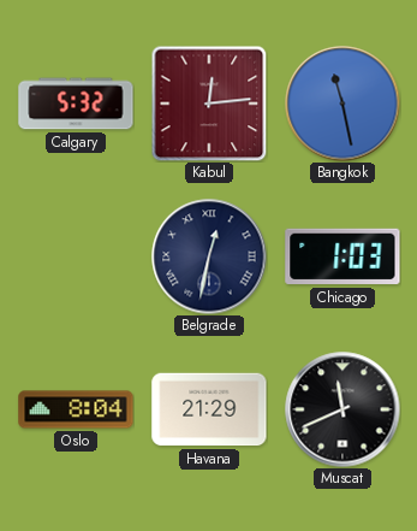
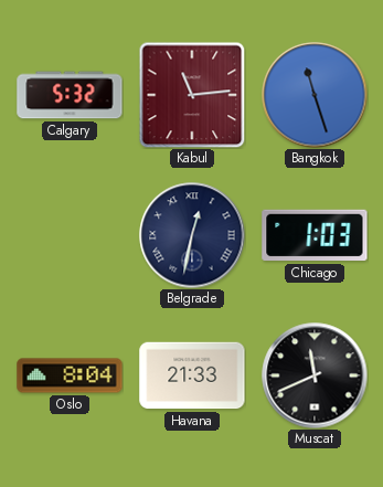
Kabul: 12:14 -> 11:14 (192, 95)
Bangkok: 11:28 -> 11:27 (315, 95)
Havana: 21:29 -> 21:33 (192, 375)
